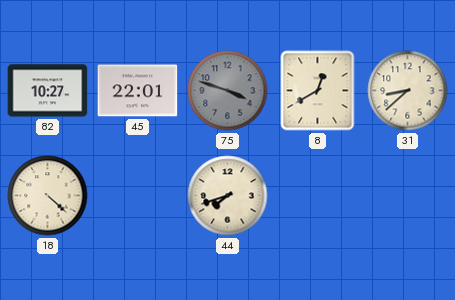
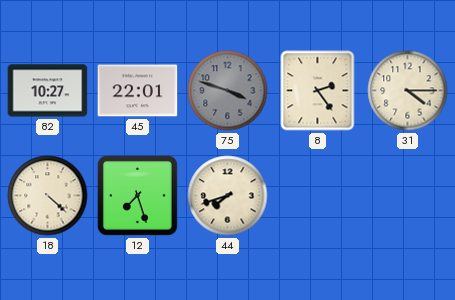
8: 12:40 -> 2:24 (318, 91)
31: 8:38 -> 4:15 (408, 91)
12: none -> 7:27 (137, 195)
